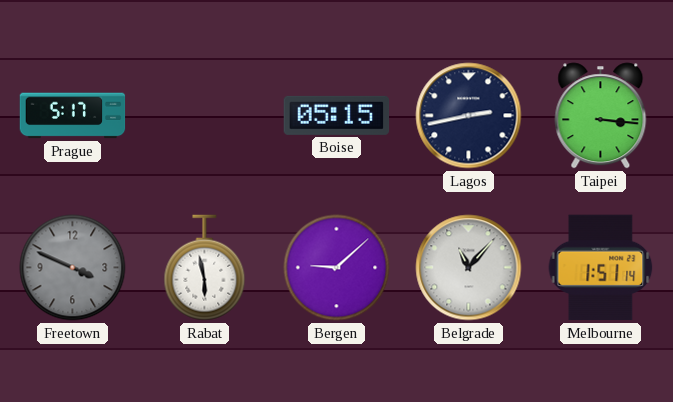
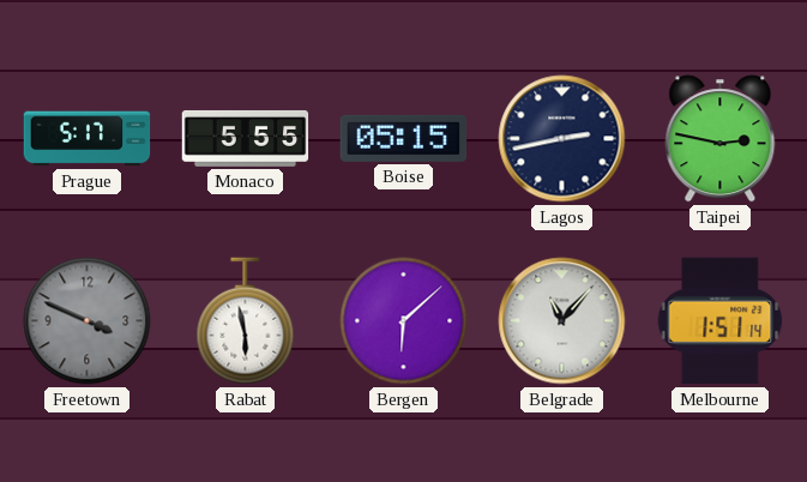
Monaco: none -> 5:55 (246, 138)
Taipei: 3:16 -> 2:47 (721, 139)
Bergen: 9:08 -> 6:08 (404, 321)
